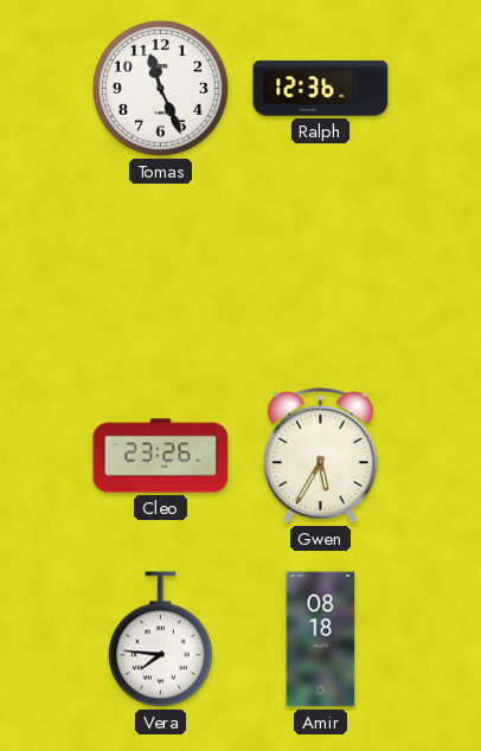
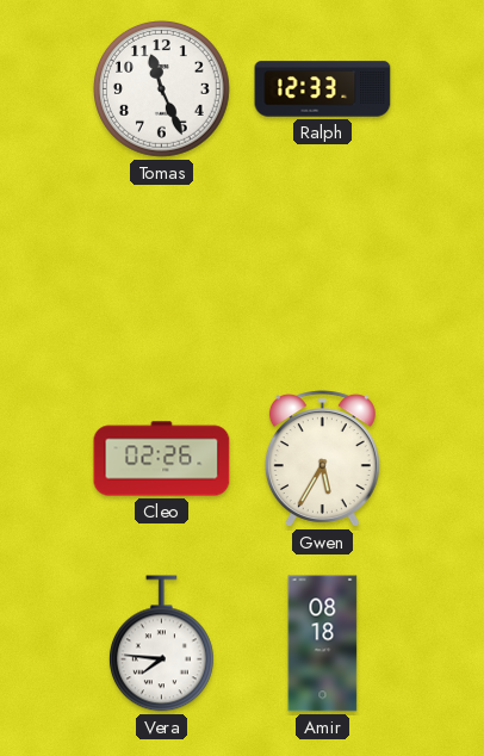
Ralph: 12:36 -> 12:33 (323, 89)
Cleo: 23:26 -> 02:26 (162, 459)
